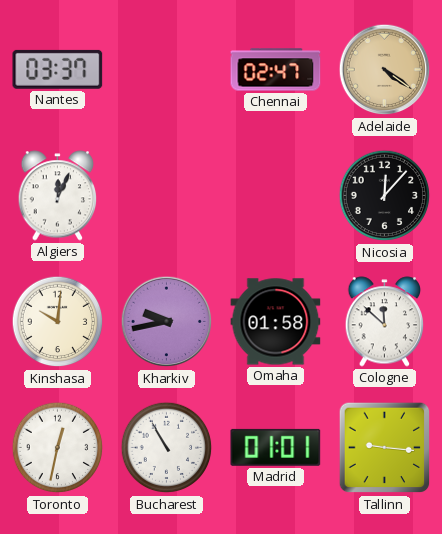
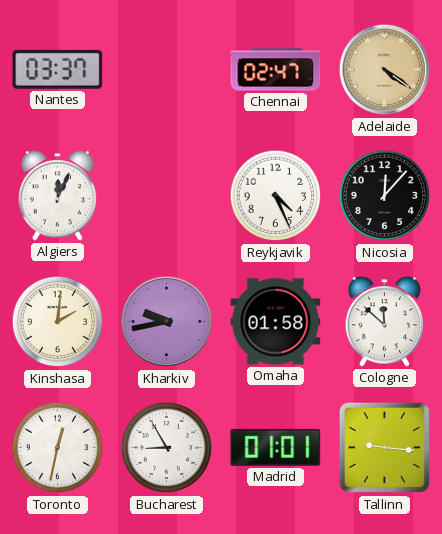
Reykjavik: none -> 4:26 (276, 196)
Kinshasa: 10:01 -> 2:01 (58, 322)
Bucharest: 10:55 -> 8:55 (167, 448)
